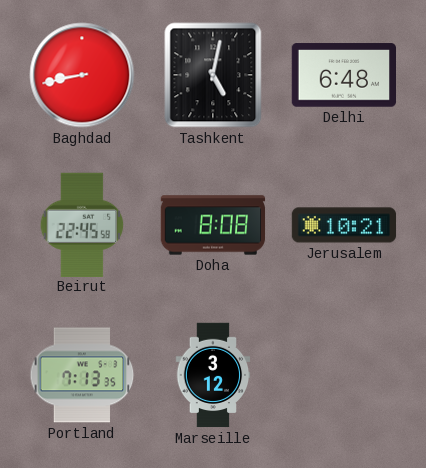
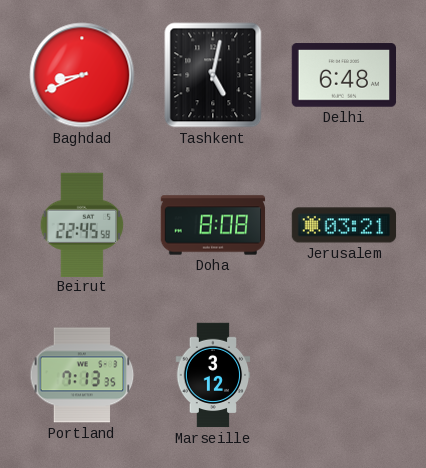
Baghdad: 8:43 -> 8:41 (82, 75)
Jerusalem: 10:21 -> 03:21 (344, 225)
